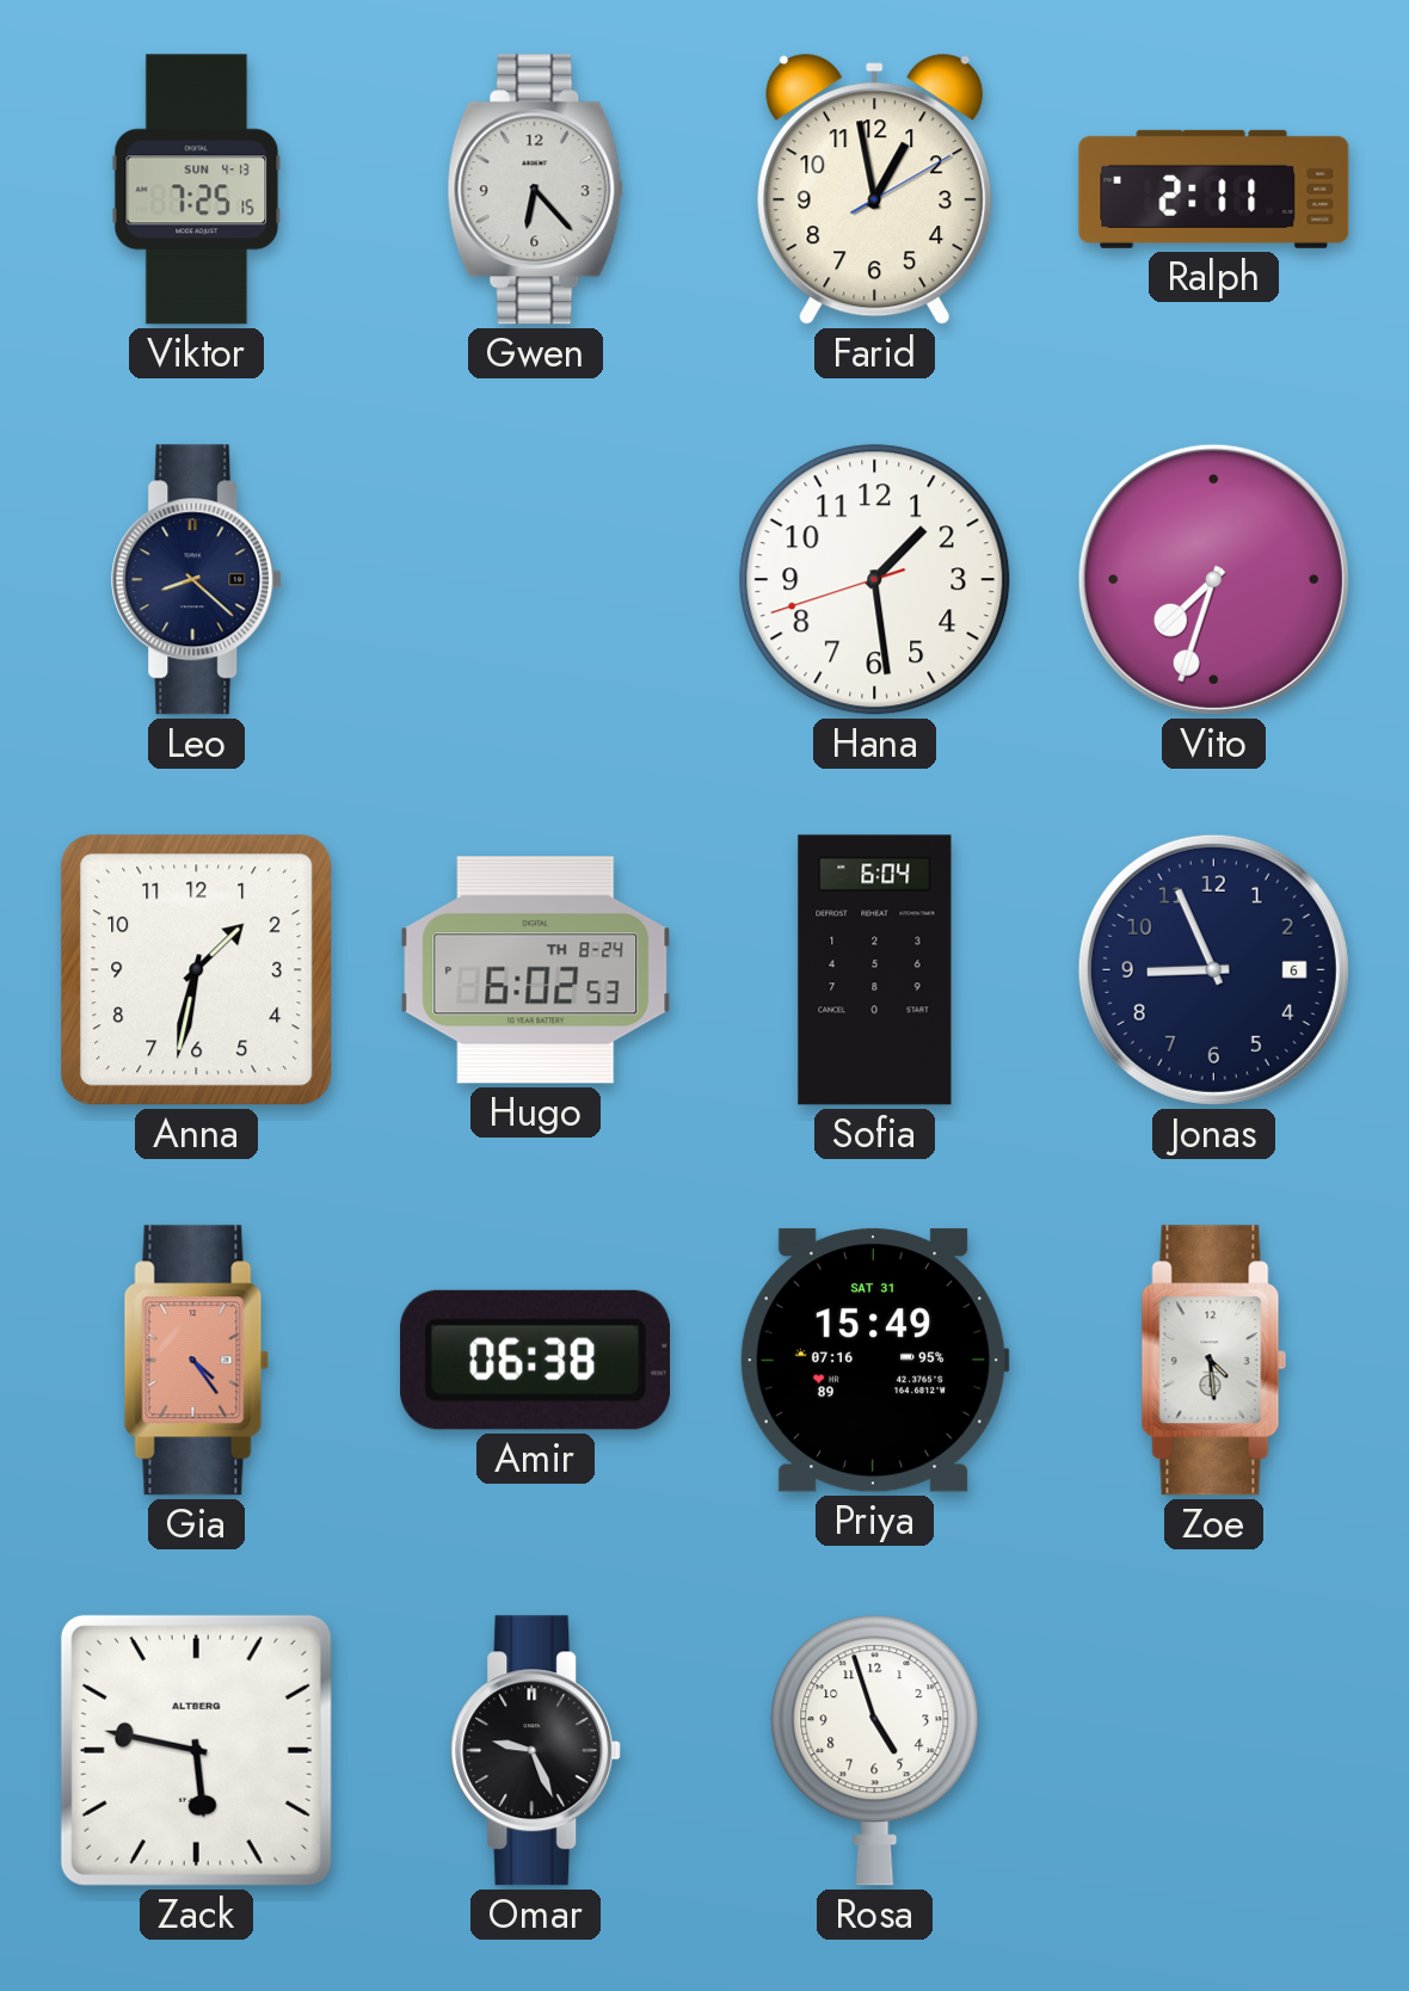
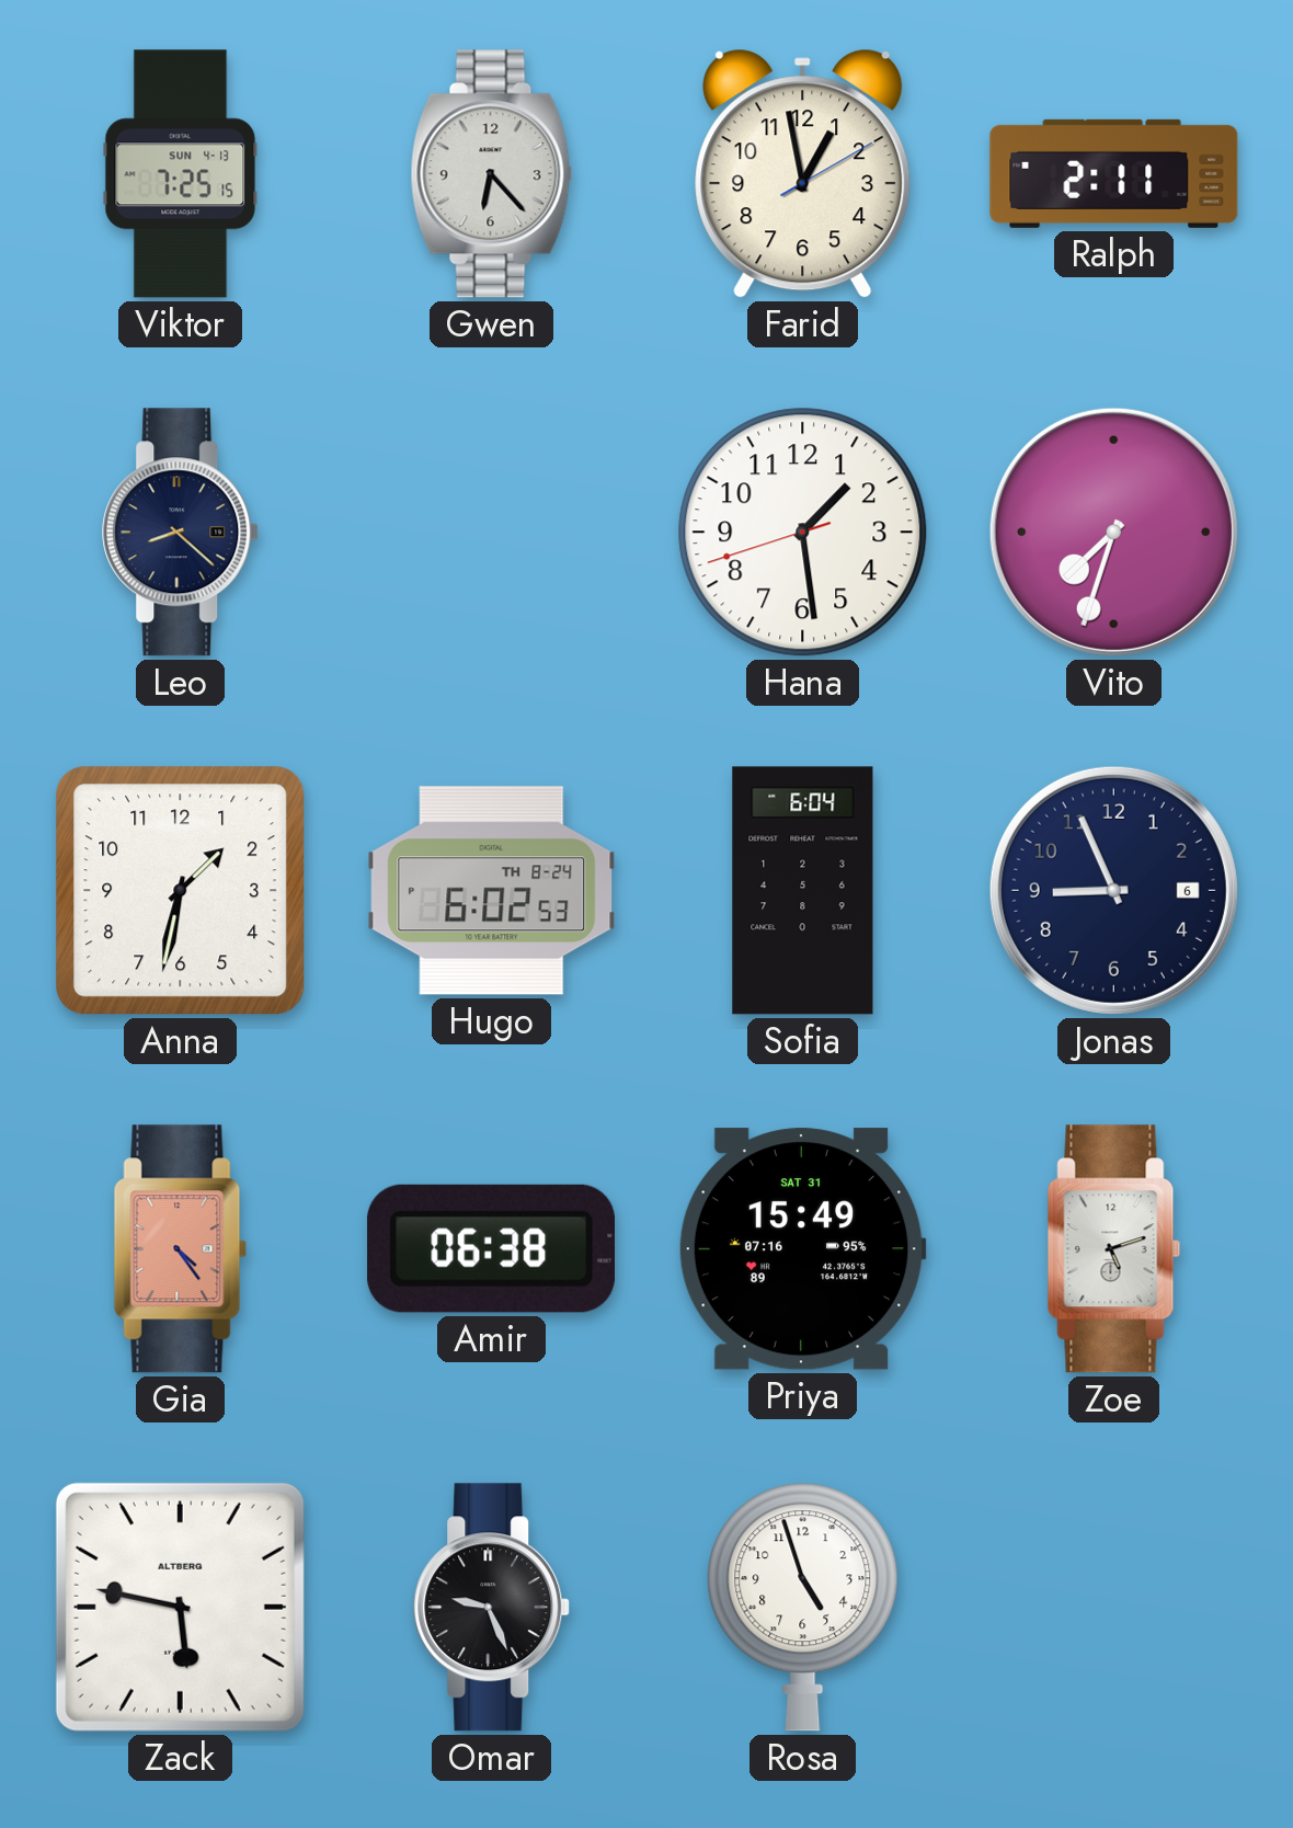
Zoe: 4:29 -> 5:12 (1114, 1249)
